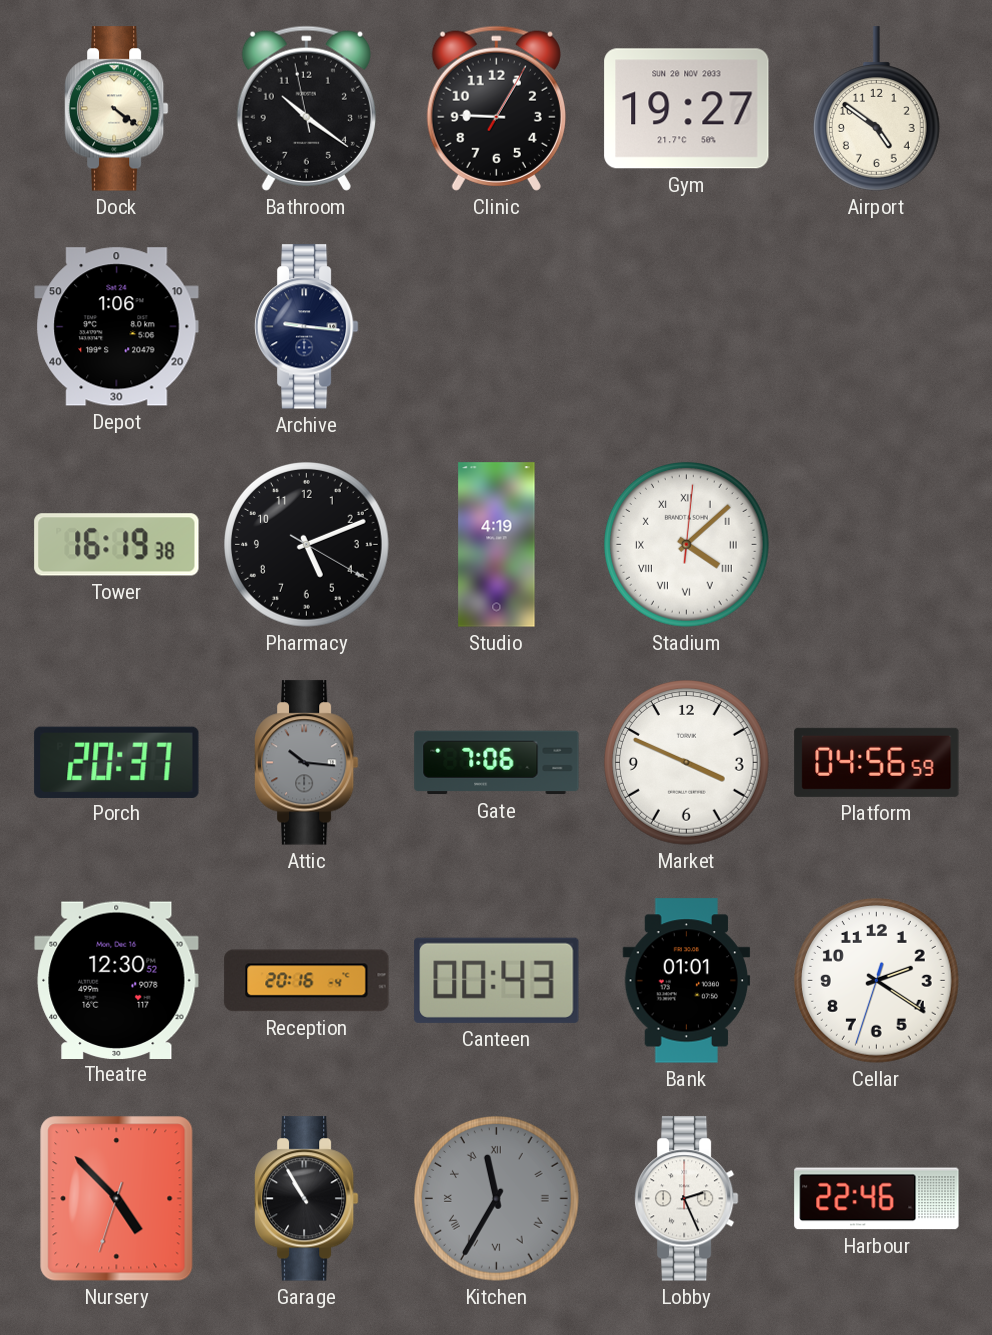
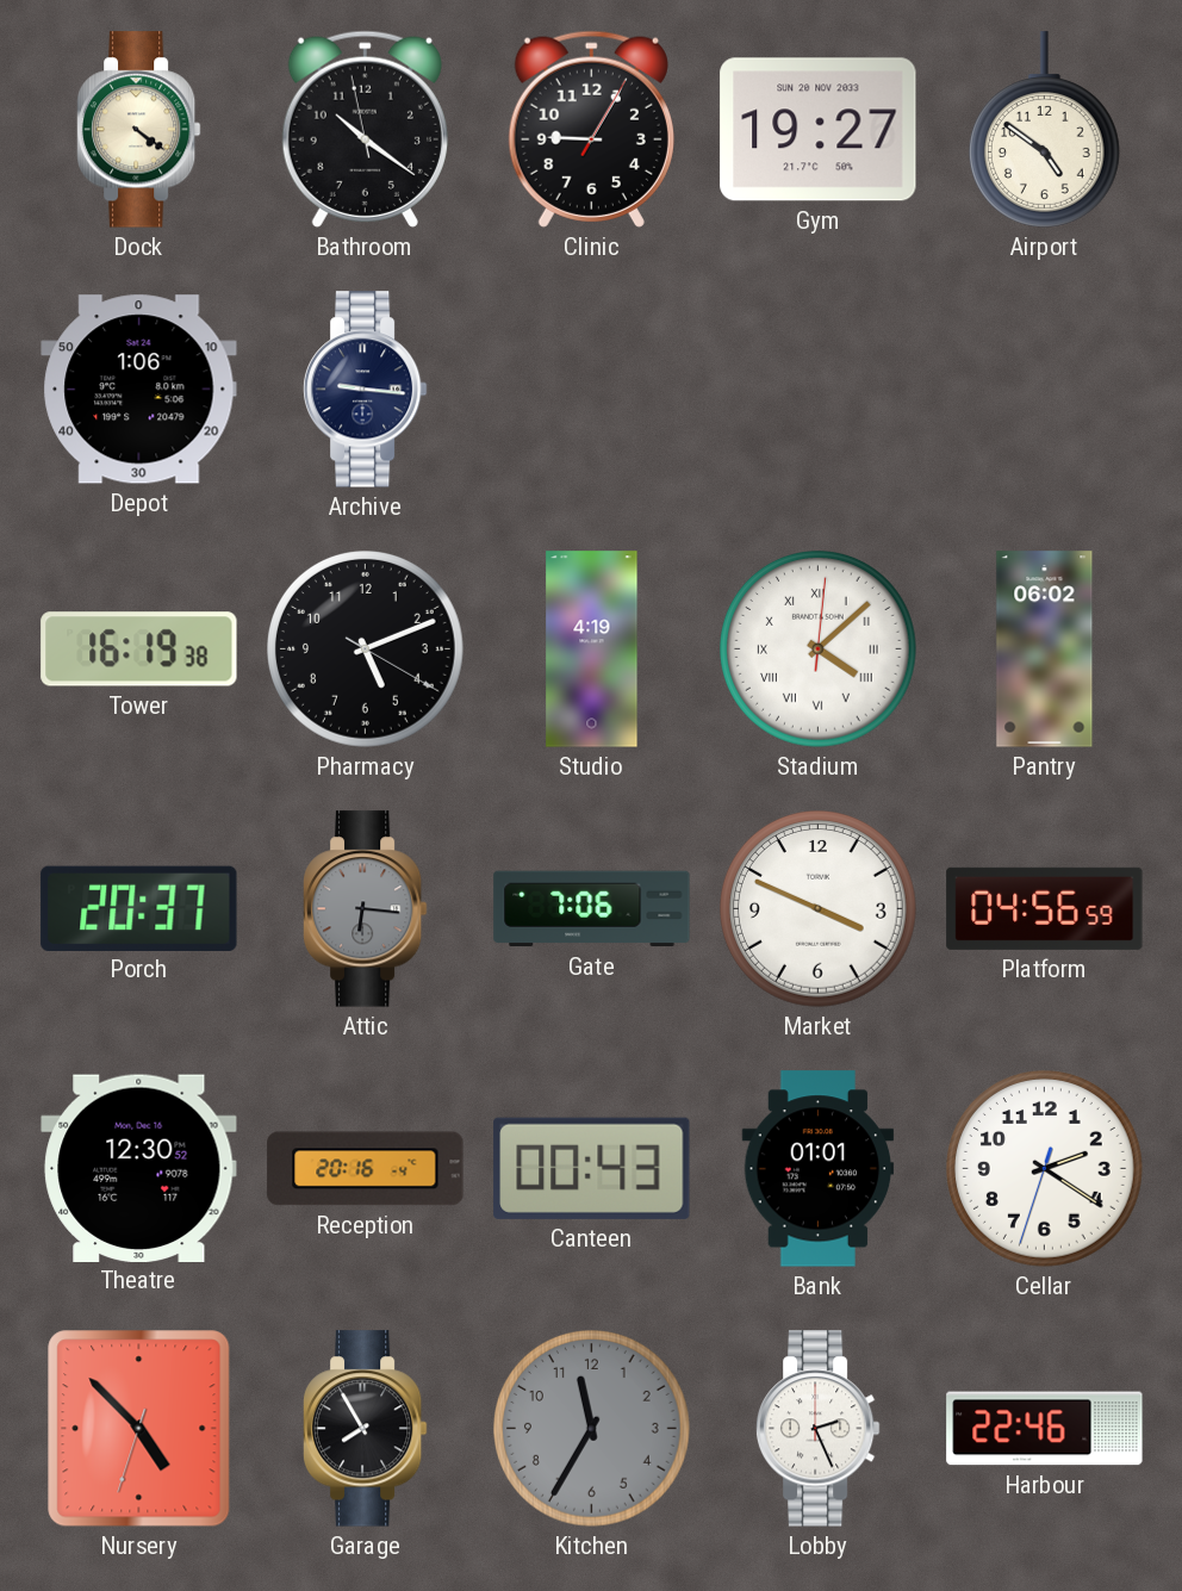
Pantry: none -> 06:02 (1045, 650)
Attic: 10:16 -> 6:16 (365, 909)
Garage: 10:55 -> 7:55 (365, 1429)
Kitchen numerals: Roman -> Arabic (592, 1429)
